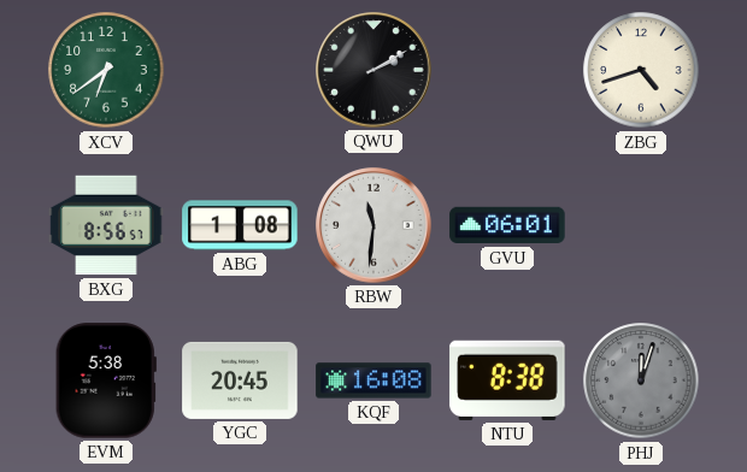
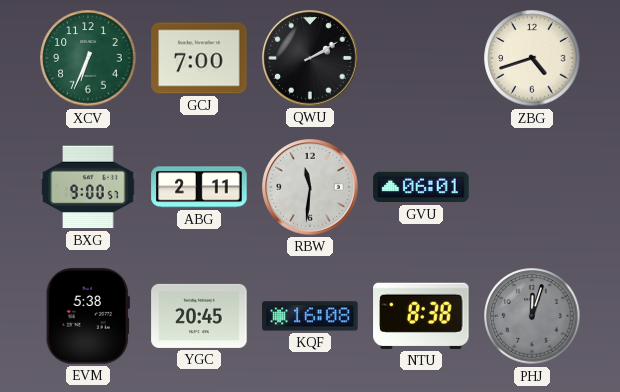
XCV: 6:39 -> 6:34 (88, 58)
GCJ: none -> 7:00 (199, 58)
BXG: 8:56 -> 9:00 (88, 187)
ABG: 1:08 -> 2:11 (199, 187)
